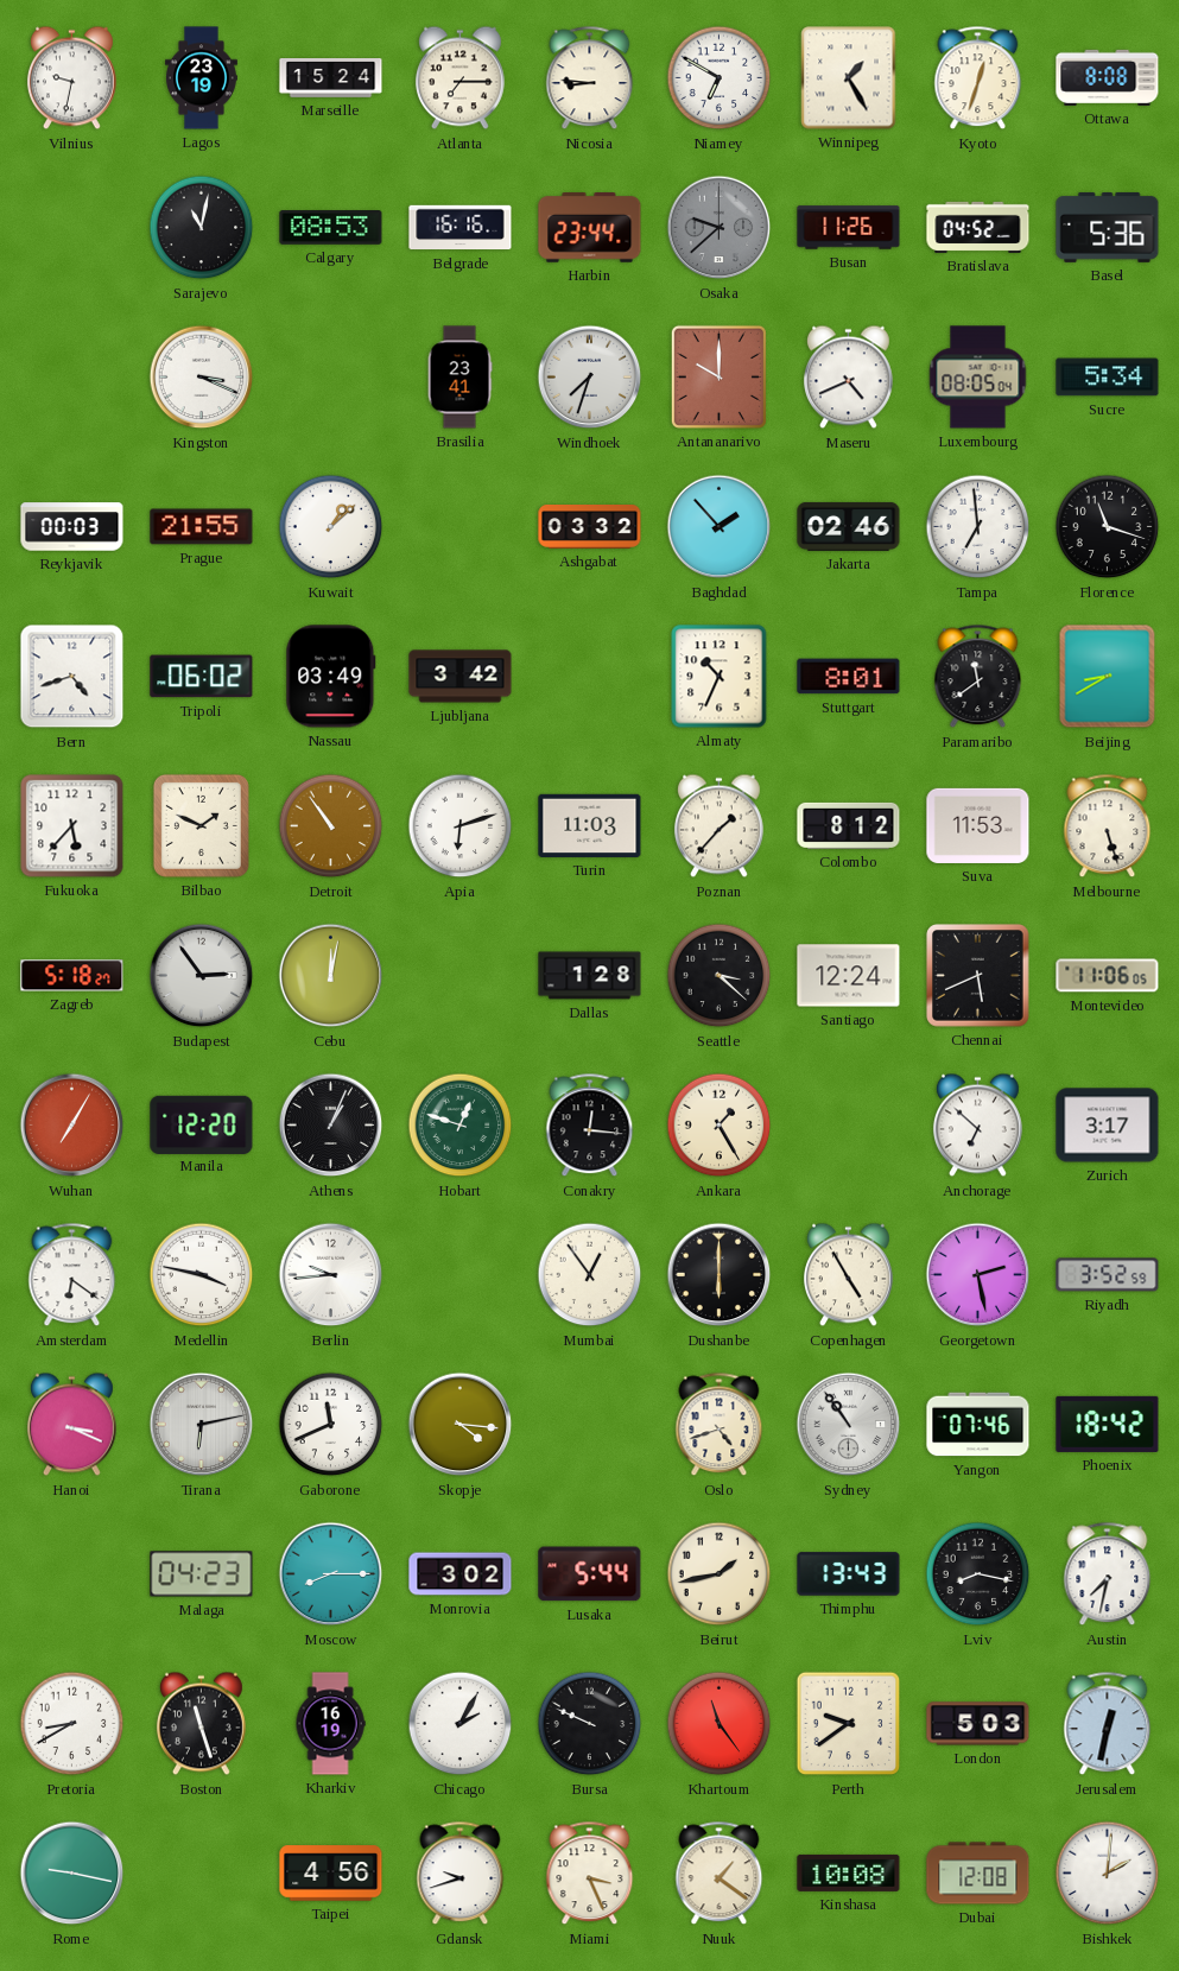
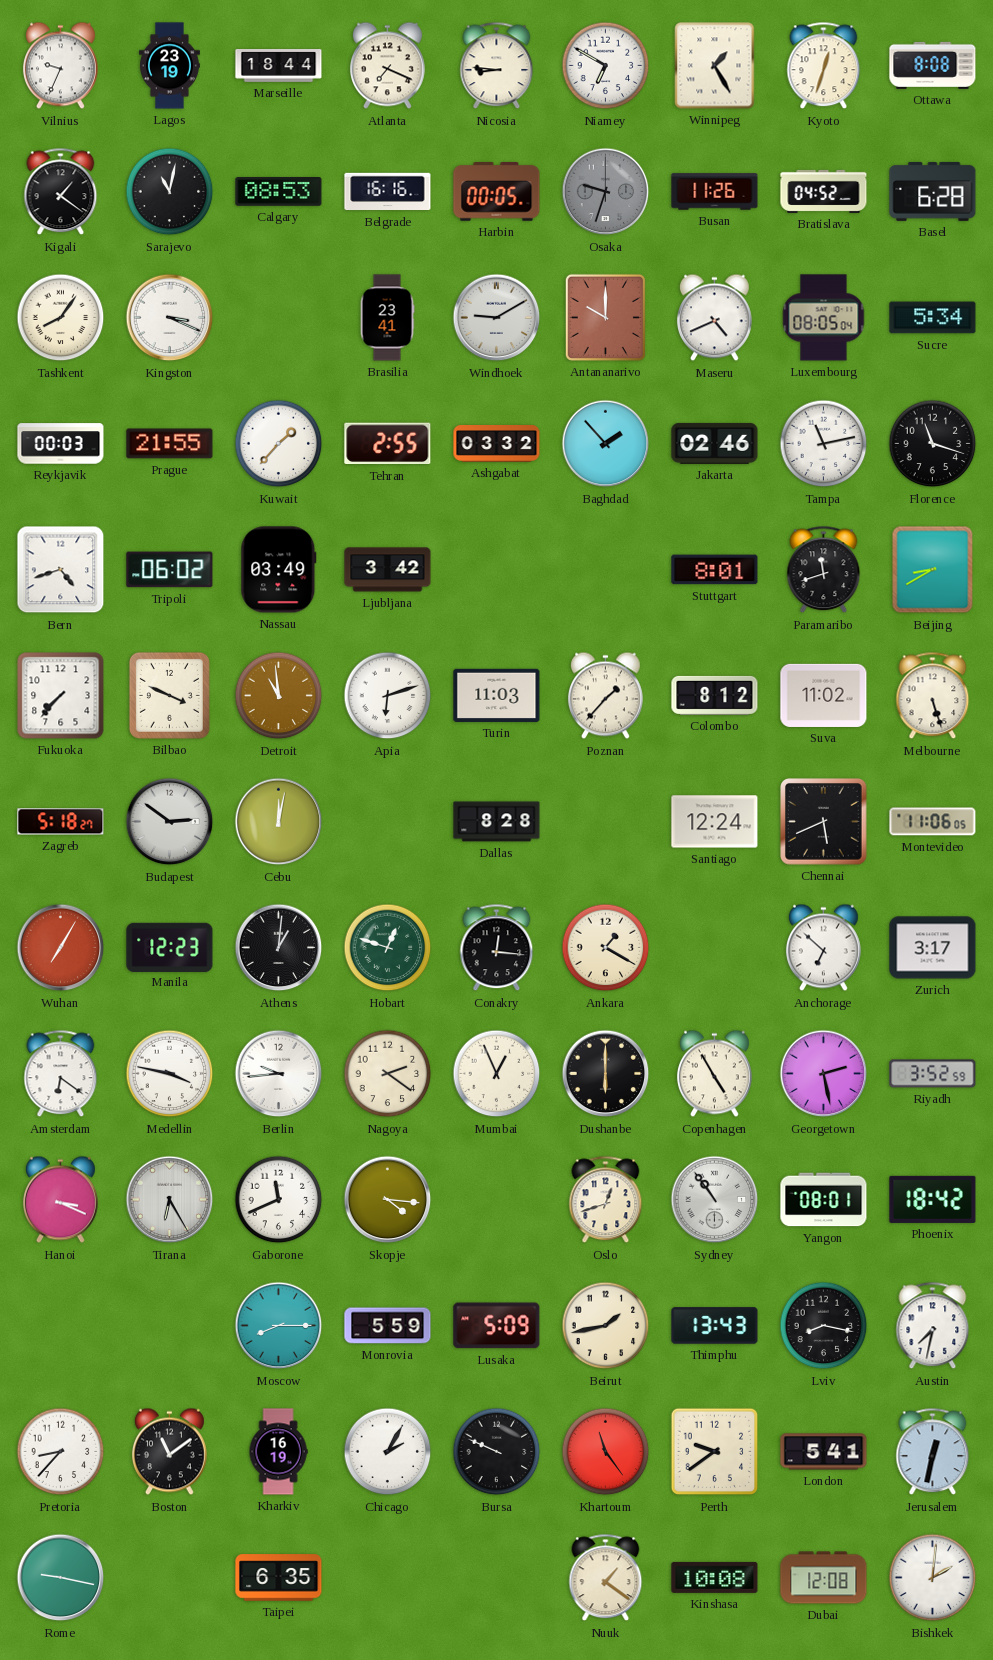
Vilnius: 9:32 -> 9:34 (60, 66)
Marseille: 15:24 -> 18:44 (279, 66)
Atlanta: 7:15 -> 7:19 (387, 66)
Kigali: none -> 1:21 (61, 192)
Harbin: 23:44 -> 00:05 (497, 192)
Osaka: 9:38 -> 9:33 (606, 192)
Basel: 5:36 -> 6:28 (933, 191)
Tashkent: none -> 8:06 (61, 318)
Windhoek: 7:33 -> 9:10 (497, 318)
Kuwait: 1:08 -> 1:37 (279, 444)
Tehran: none -> 2:55 (388, 444)
Tampa: 6:59 -> 11:13 (824, 444)
Almaty: 10:34 -> none (720, 677)
Paramaribo: 11:39 -> 11:42 (824, 570)
Fukuoka: 5:37 -> 7:37 (61, 696)
Bilbao: 1:49 -> 3:49 (169, 695)
Detroit: 10:54 -> 10:59 (279, 696)
Suva: 11:53 -> 11:02 (824, 695)
Budapest: 2:54 -> 2:51 (170, 822)
Dallas: 1:28 -> 8:28 (497, 822)
Seattle: 3:22 -> none (720, 976)
Manila: 12:20 -> 12:23 (170, 947)
Athens: 1:04 -> 1:01 (279, 948)
Ankara: 1:25 -> 1:20 (606, 948)
Nagoya: none -> 2:21 (388, 1074)
Mumbai: 12:54 -> 12:56 (497, 1074)
Tirana: 6:13 -> 6:25 (170, 1200)
Oslo: 4:42 -> 12:42 (606, 1200)
Yangon: 07:46 -> 08:01 (824, 1200)
Malaga: 04:23 -> none (202, 1574)
Monrovia: 3:02 -> 5:59 (388, 1326)
Lusaka: 5:44 -> 5:09 (497, 1326)
Pretoria: 8:40 -> 8:37 (61, 1452)
Boston: 11:27 -> 11:09 (169, 1452)
London: 5:03 -> 5:41 (824, 1452)
Taipei: 4:56 -> 6:35 (279, 1578)
Gdansk: 9:42 -> none (461, 1874)
Miami: 3:26 -> none (590, 1874)
